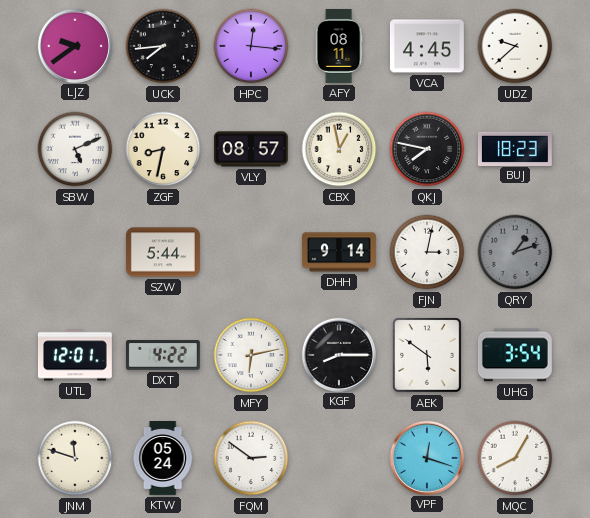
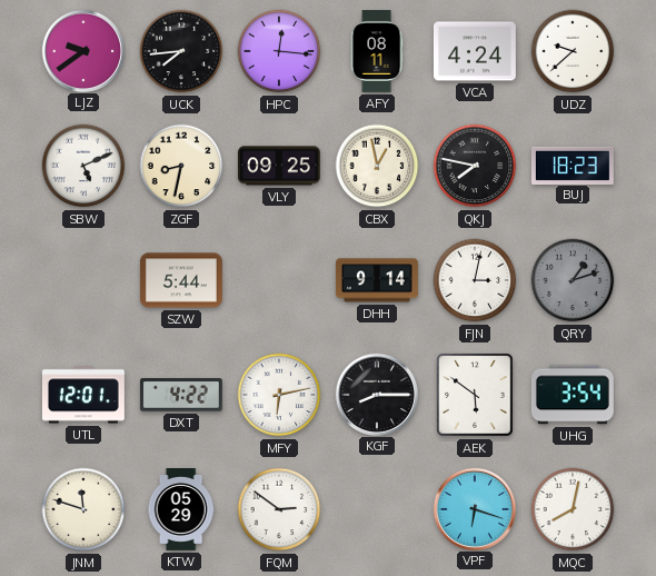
VCA: 4:45 -> 4:24 (475, 51)
VLY: 08:57 -> 09:25 (279, 166)
KTW: 05:24 -> 05:29 (181, 510)
VPF: 12:18 -> 6:18 (474, 508)
MQC: 8:05 -> 8:02 (573, 509)
